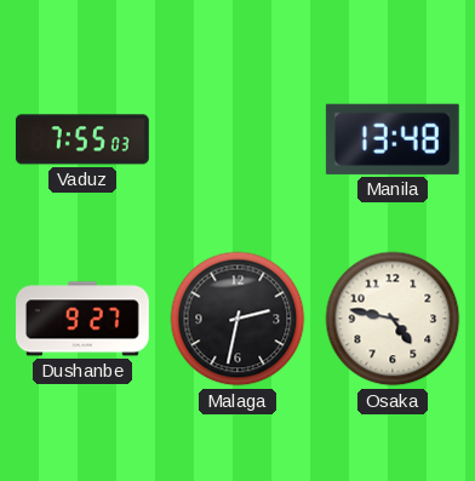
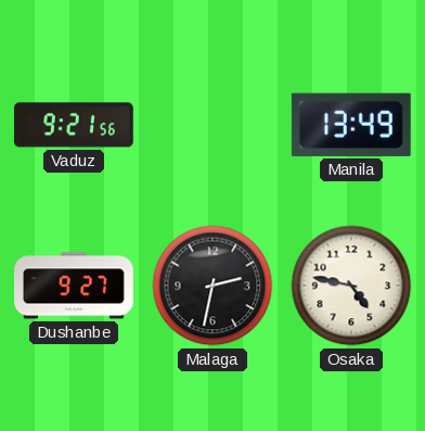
Vaduz: 7:55 -> 9:21 (74, 125)
Manila: 13:48 -> 13:49 (351, 125)
